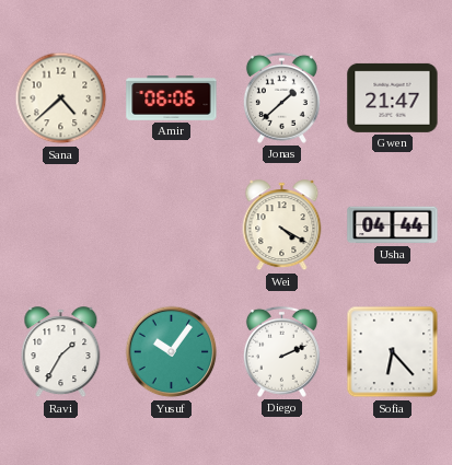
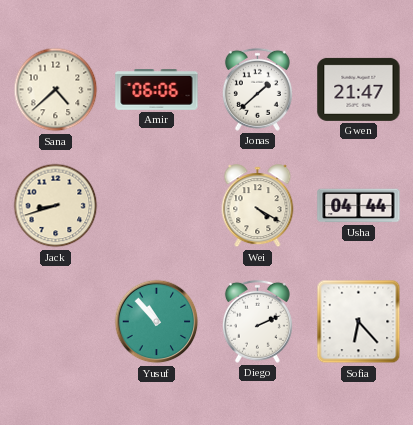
Jack: none -> 8:42 (56, 206)
Ravi: 1:35 -> none (61, 352)
Yusuf: 10:06 -> 10:53 (157, 322)
